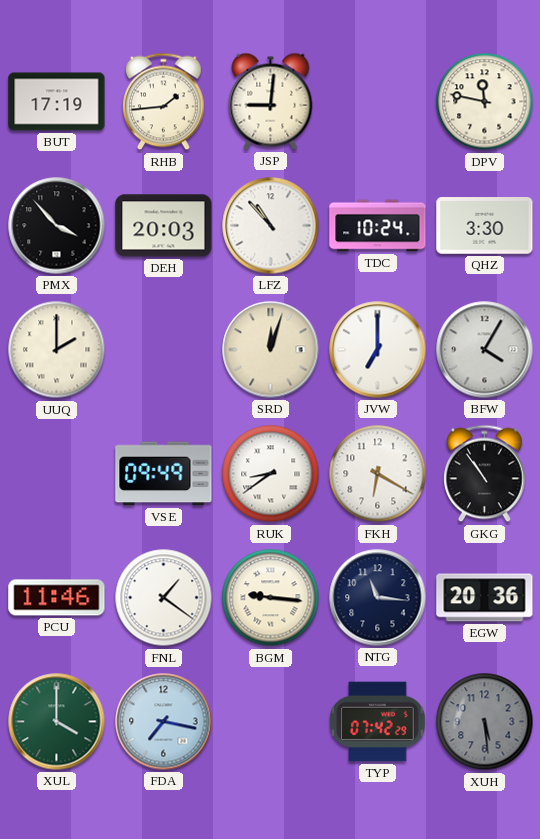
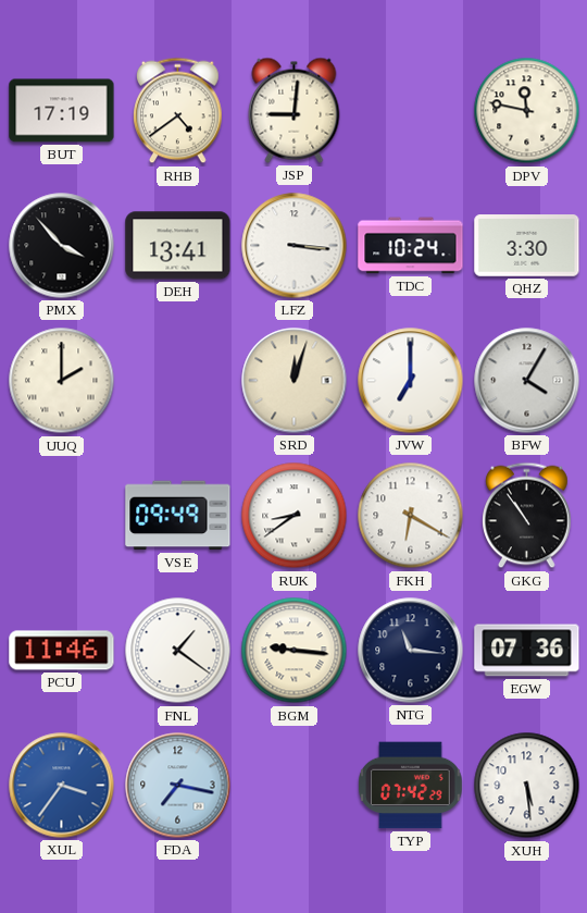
RHB: 1:44 -> 4:39 (178, 111)
DEH: 20:03 -> 13:41 (178, 246)
LFZ: 10:53 -> 3:16 (295, 246)
EGW: 20:36 -> 07:36 (527, 651)
XUL: 4:00 -> 3:36 (62, 786)
XUL dial: green -> blue (62, 786)
XUH dial: grey -> white (527, 786)
